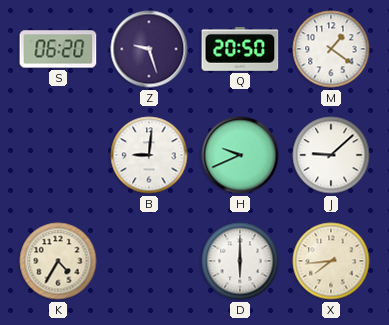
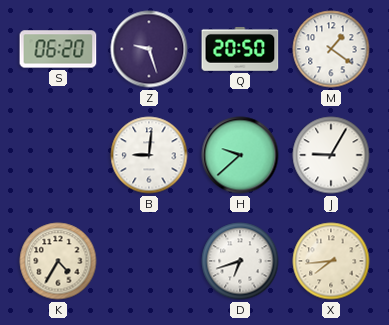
H: 9:41 -> 9:38 (240, 155)
J: 9:08 -> 9:05 (331, 155)
D: 6:00 -> 6:42 (240, 261)
